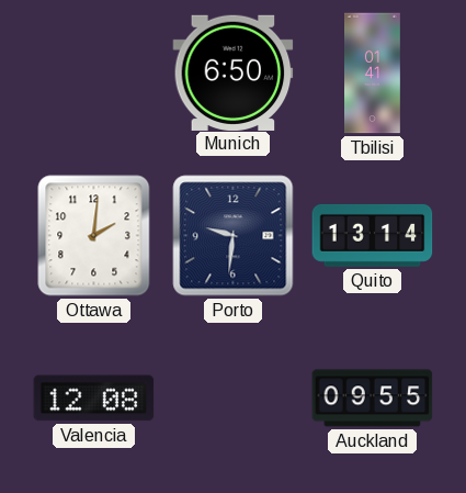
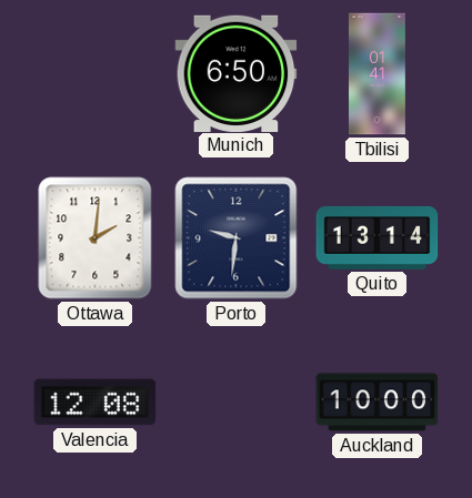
Auckland: 09:55 -> 10:00 (378, 403)
